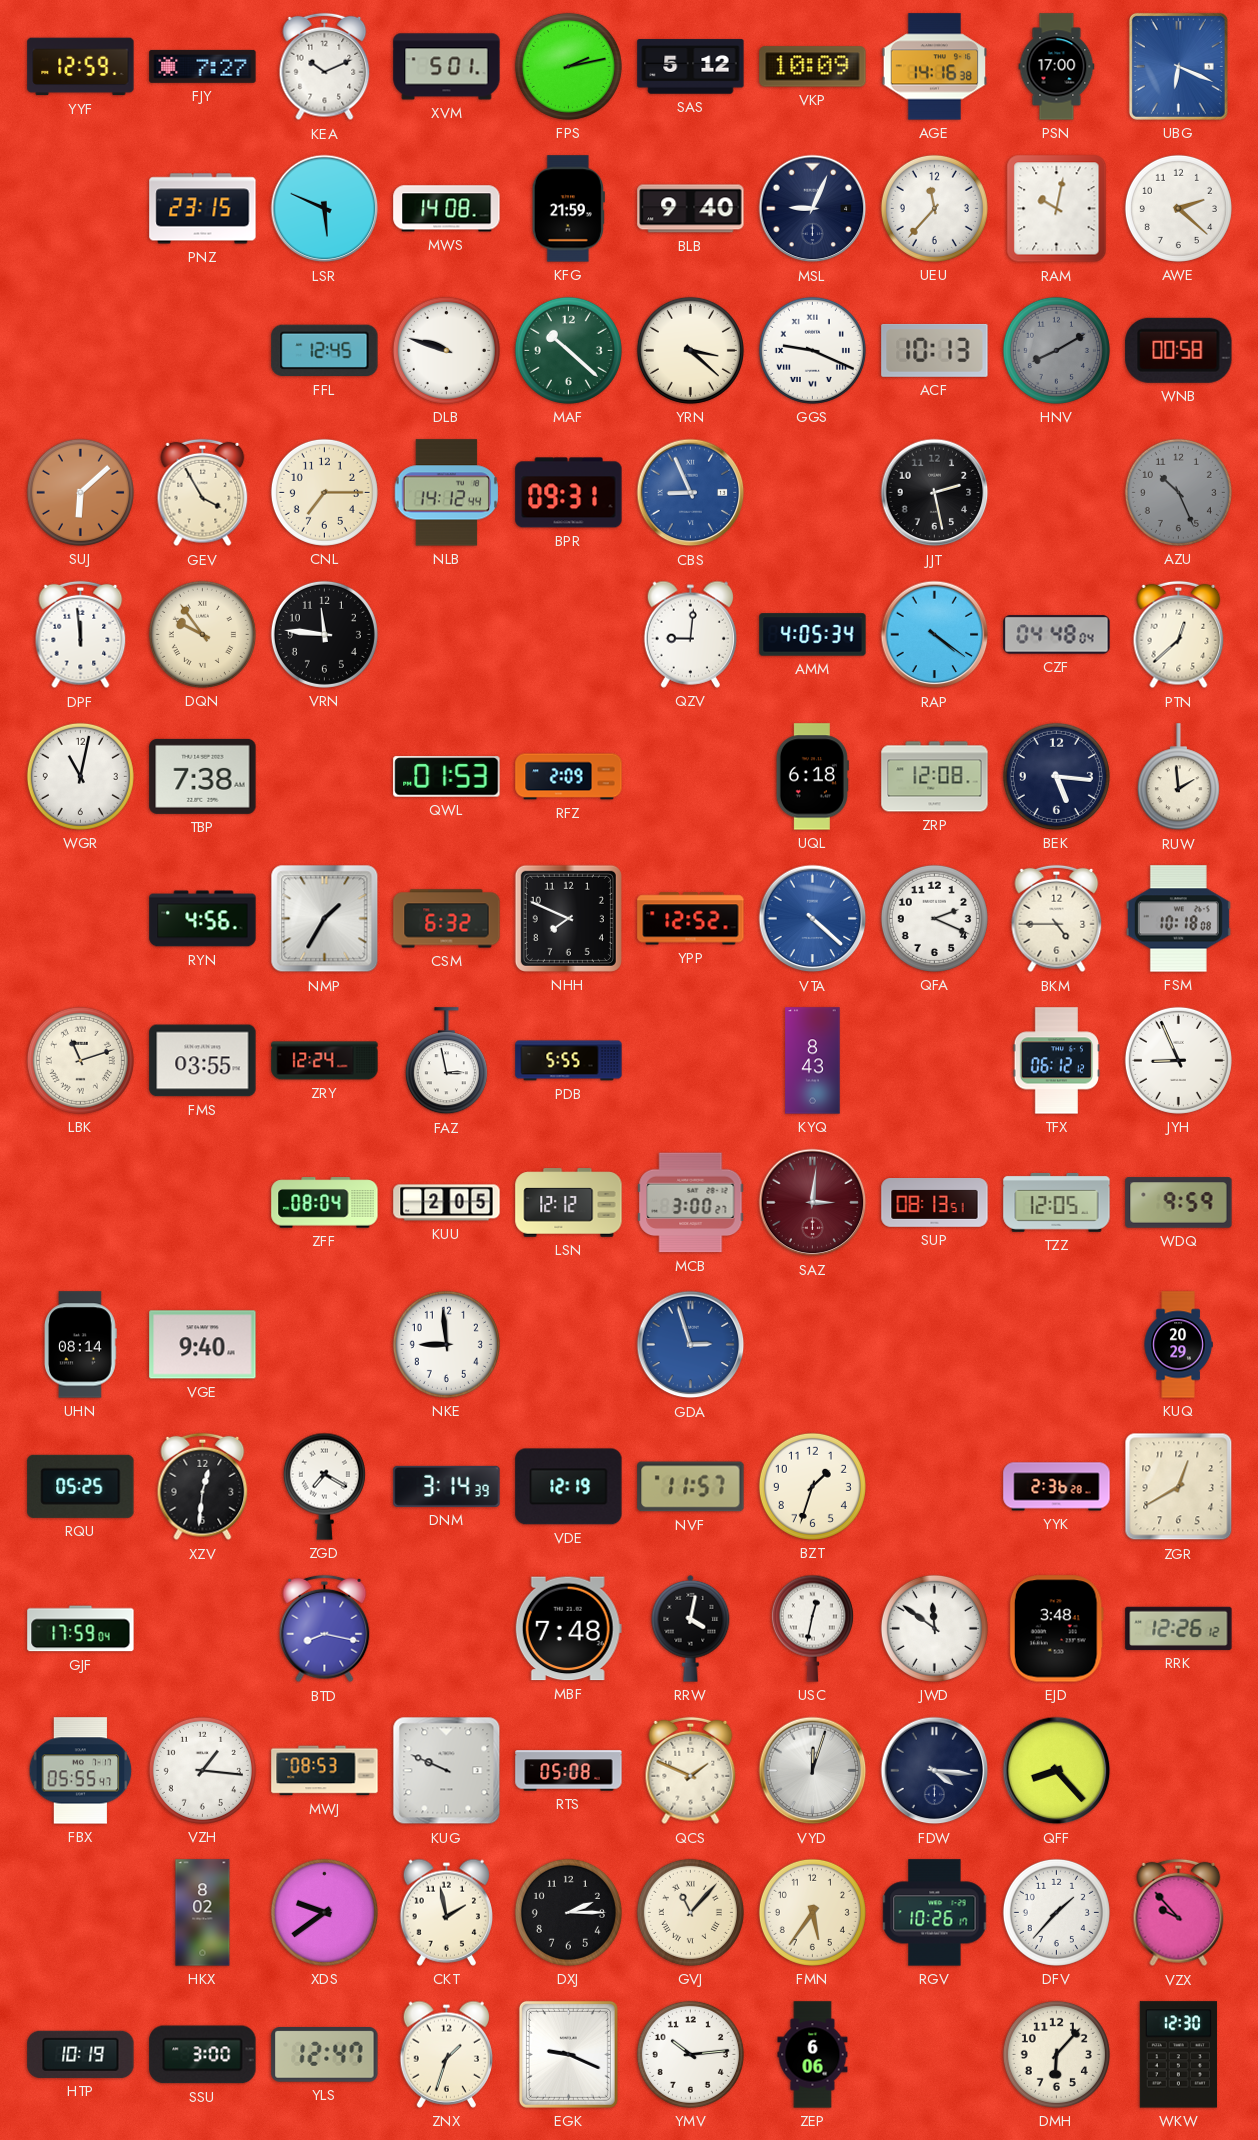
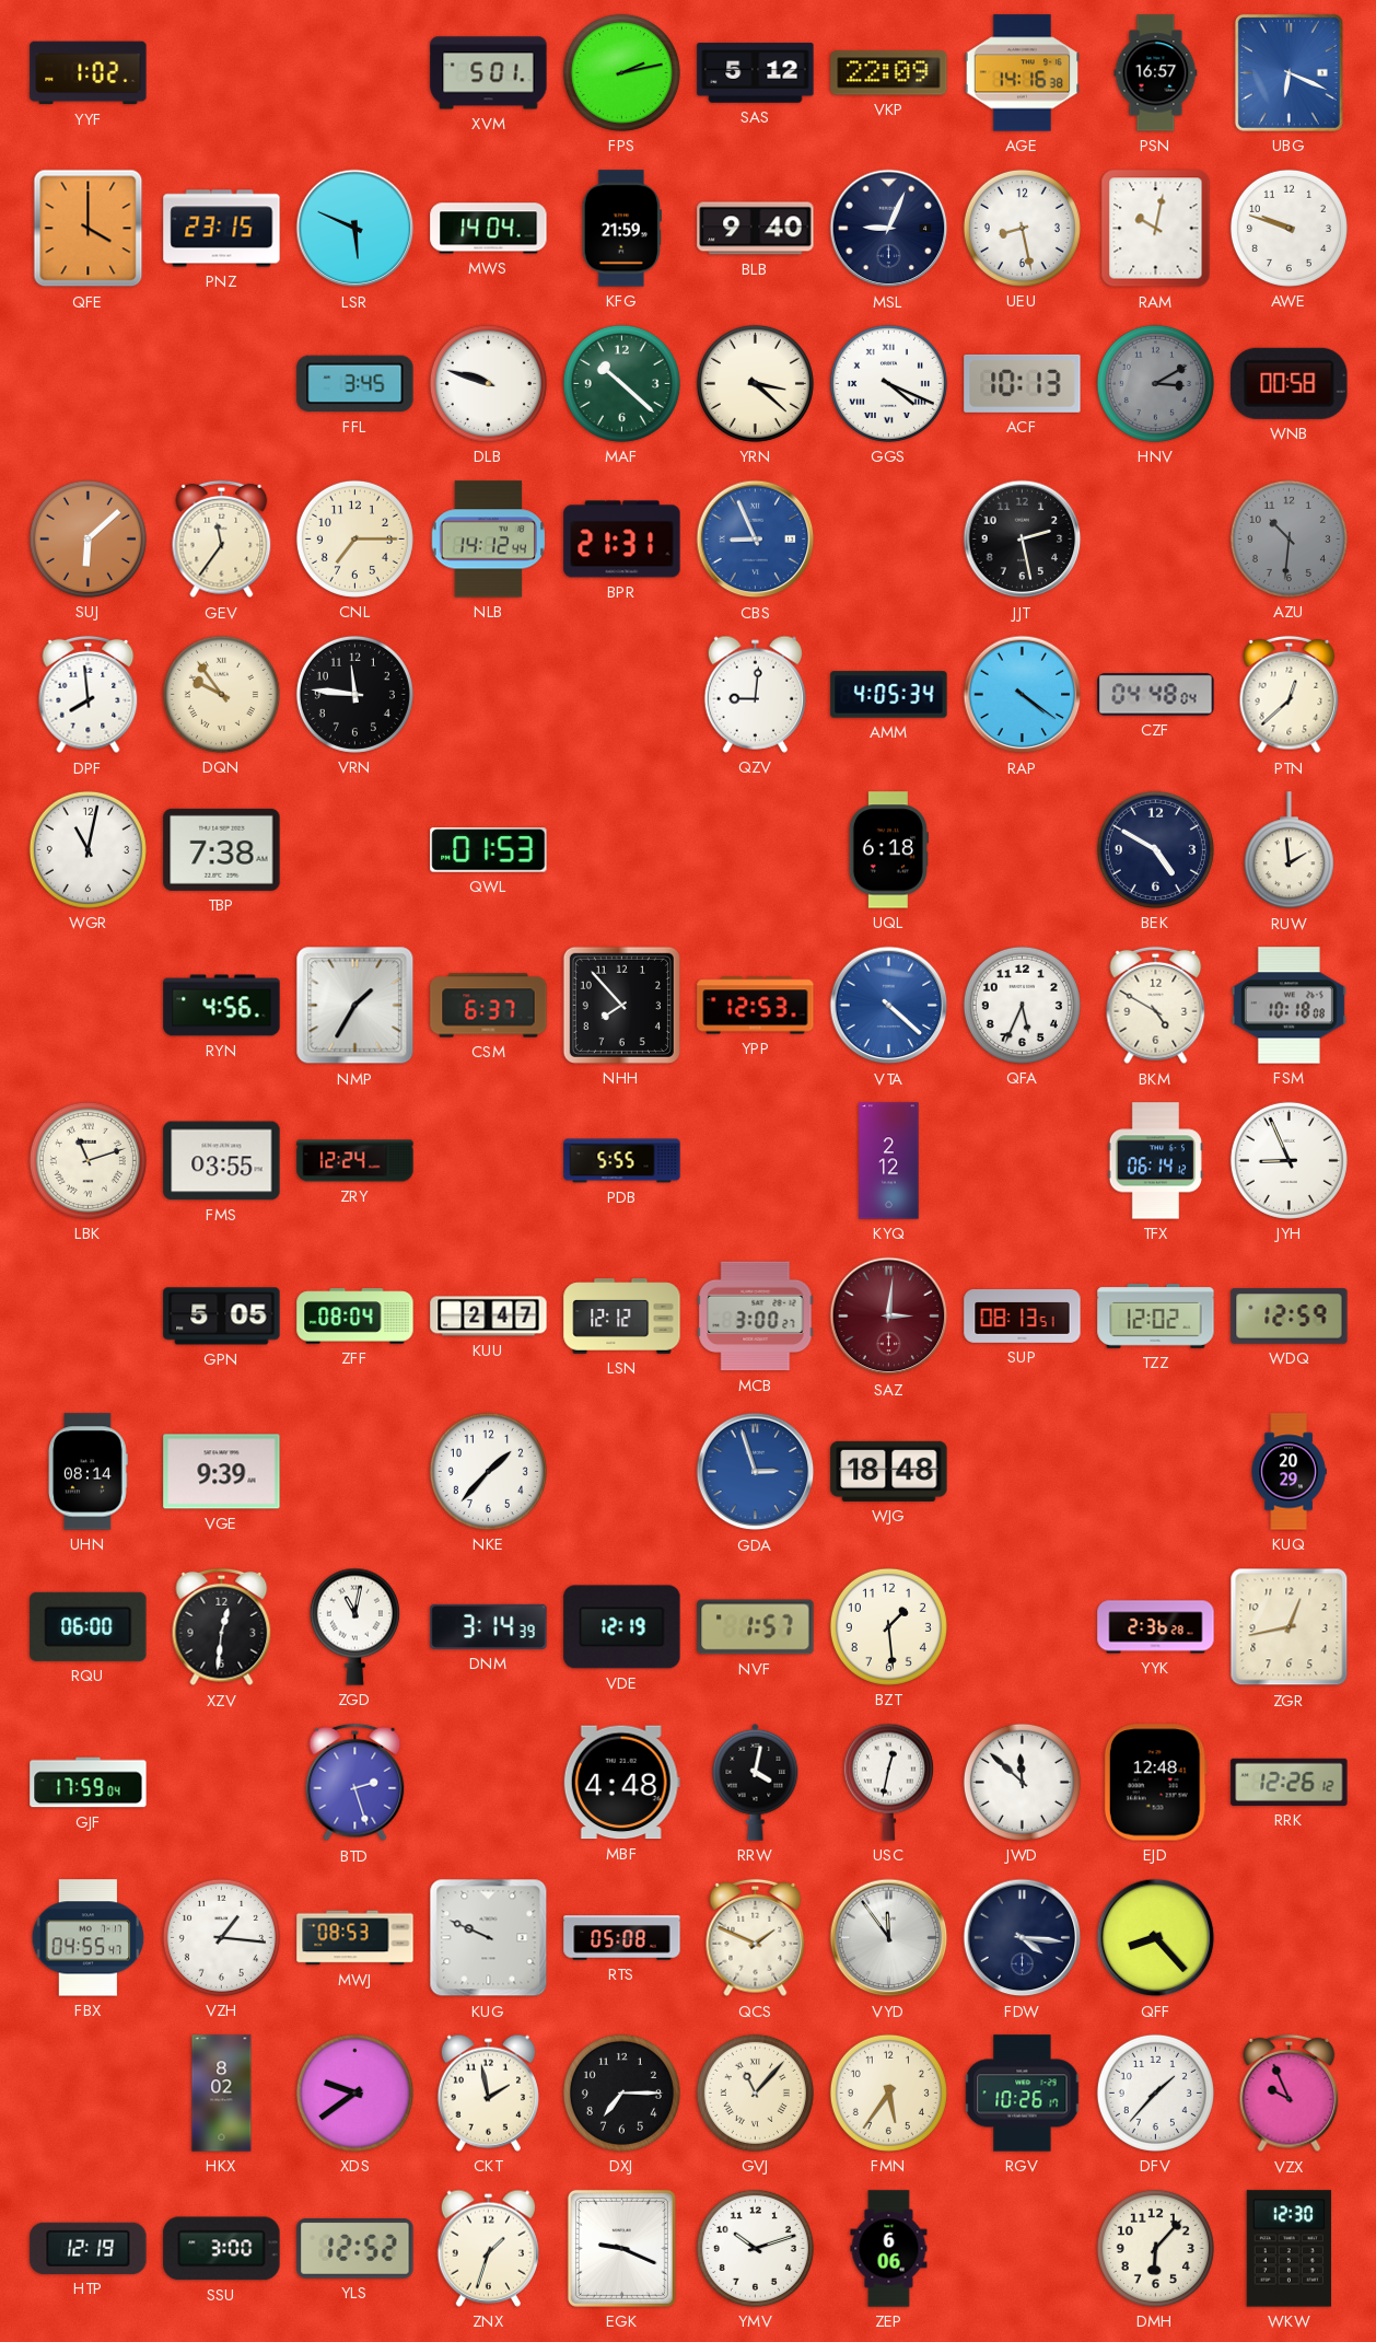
YYF: 12:59 -> 1:02 (89, 73)
FJY: 7:27 -> none (203, 66)
KEA: 10:11 -> none (325, 67)
VKP: 10:09 -> 22:09 (889, 73)
PSN: 17:00 -> 16:57 (1156, 73)
QFE: none -> 4:00 (89, 229)
MWS: 14:08 -> 14:04 (489, 229)
UEU: 11:37 -> 8:28 (1022, 228)
AWE: 2:22 -> 9:48 (1288, 228)
FFL: 12:45 -> 3:45 (355, 384)
GGS: 9:19 -> 4:19 (888, 383)
HNV: 8:10 -> 3:10 (1155, 383)
GEV: 3:55 -> 11:36 (222, 540)
BPR: 09:31 -> 21:31 (622, 540)
AZU: 10:26 -> 10:31 (1288, 538)
DPF: 11:59 -> 7:59 (89, 695)
RFZ: 2:09 -> none (569, 777)
ZRP: 12:08 -> none (935, 777)
BEK: 5:16 -> 4:50 (1155, 849)
CSM: 6:32 -> 6:37 (489, 1006)
NHH: 7:49 -> 7:53 (621, 1005)
YPP: 12:52 -> 12:53 (756, 1006)
QFA: 2:19 -> 5:34 (1022, 1005)
BKM: 4:45 -> 4:50 (1156, 1006)
FAZ: 2:58 -> none (446, 1061)
KYQ: 8:43 -> 2:12 (889, 1161)
TFX: 06:12 -> 06:14 (1155, 1161)
GPN: none -> 5:05 (222, 1317)
KUU: 2:05 -> 2:47 (489, 1317)
TZZ: 12:05 -> 12:02 (1156, 1315)
WDQ: 9:59 -> 12:59 (1290, 1317)
VGE: 9:40 -> 9:39 (222, 1472)
NKE: 8:59 -> 1:37 (488, 1471)
WJG: none -> 18:48 (889, 1471)
RQU: 05:25 -> 06:00 (89, 1626)
ZGD: 7:20 -> 11:02 (354, 1626)
NVF: 11:57 -> 1:57 (756, 1627)
BZT: 1:33 -> 1:29 (888, 1626)
ZGR: 12:40 -> 12:43 (1290, 1627)
BTD: 8:17 -> 2:27 (355, 1783)
MBF: 7:48 -> 4:48 (621, 1783)
JWD: 11:51 -> 11:52 (1022, 1782)
EJD: 3:48 -> 12:48 (1155, 1783)
FBX: 05:55 -> 04:55 (89, 1938)
VYD: 12:03 -> 11:54 (889, 1938)
DXJ: 2:15 -> 7:15 (621, 2092)
VZX: 9:53 -> 9:56 (1290, 2094)
HTP: 10:19 -> 12:19 (89, 2248)
YLS: 12:47 -> 12:52 (355, 2249)
YMV: 10:14 -> 10:12 (755, 2248)
